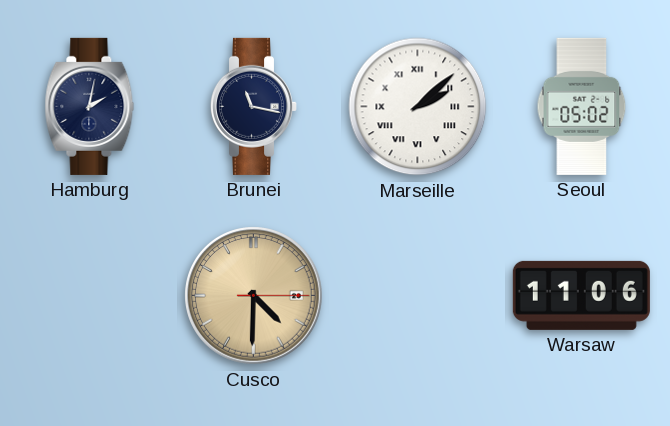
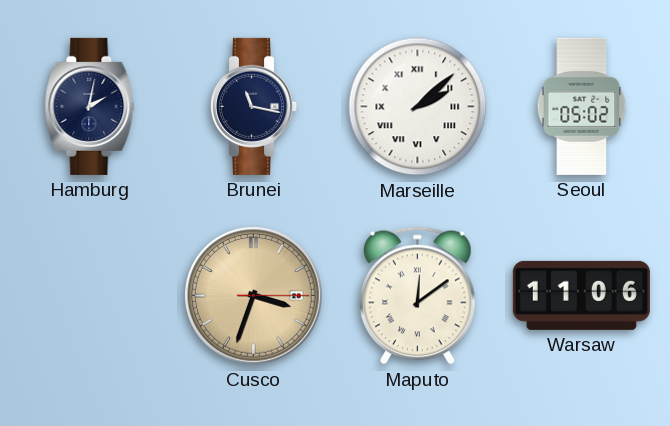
Cusco: 4:30 -> 3:33 (254, 296)
Maputo: none -> 12:09 (417, 296)
